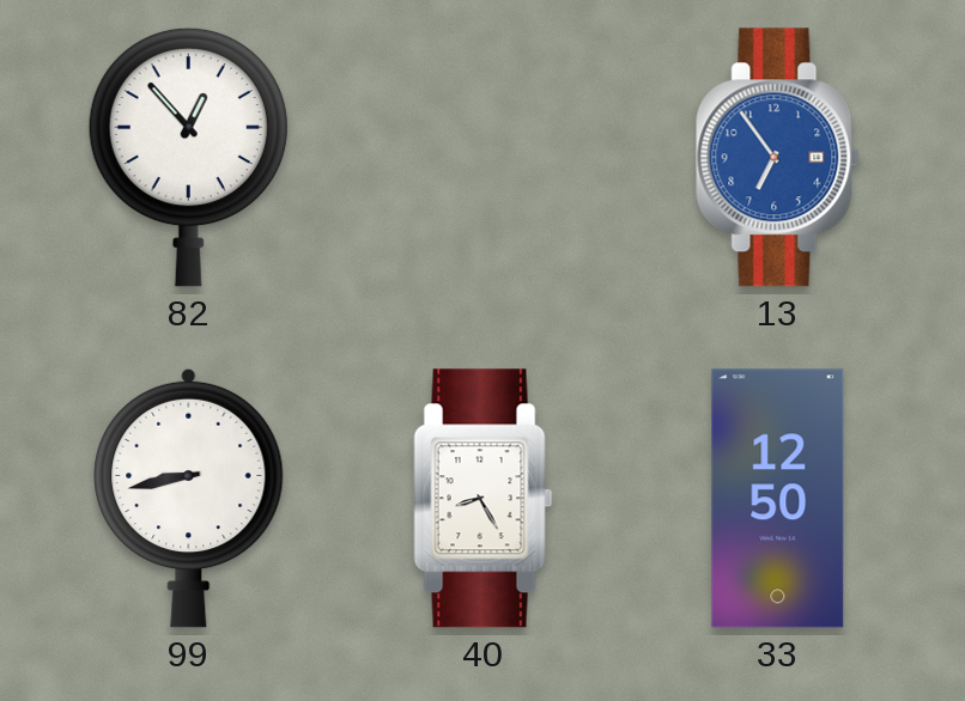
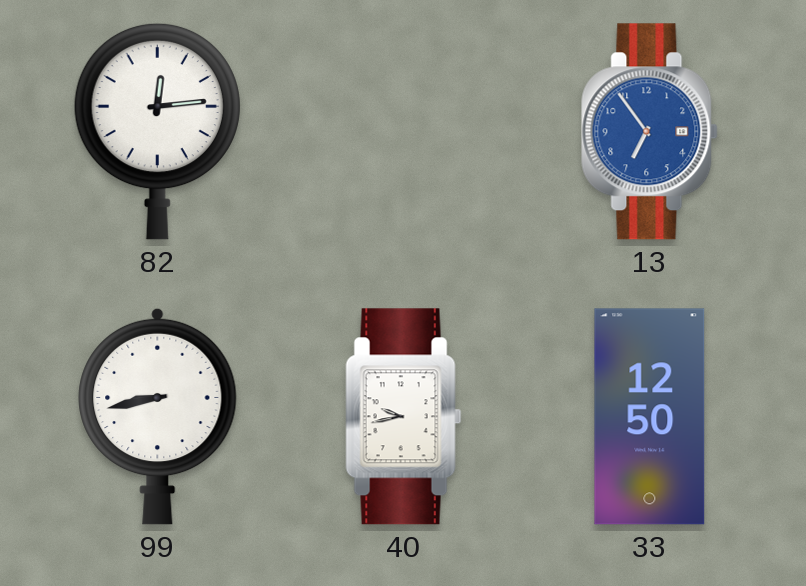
82: 12:53 -> 12:14 (157, 131)
40: 8:25 -> 9:43 (404, 417)
